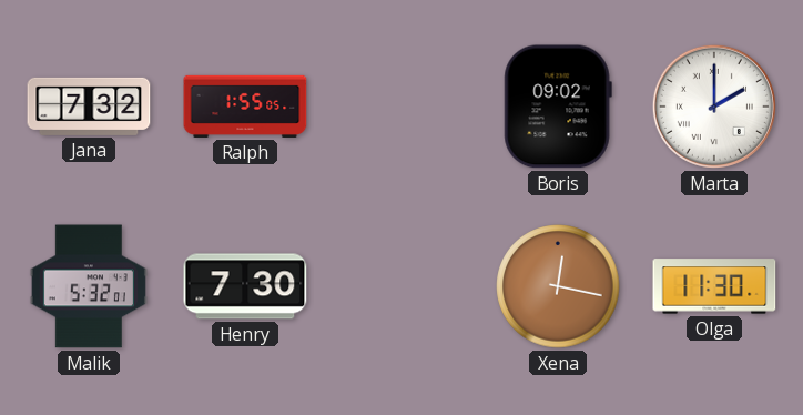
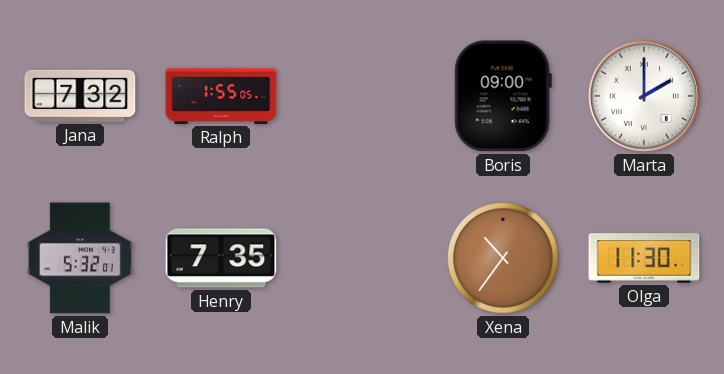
Boris: 09:02 -> 09:00 (503, 96)
Henry: 7:30 -> 7:35 (221, 258)
Xena: 12:17 -> 10:36 (503, 258)
